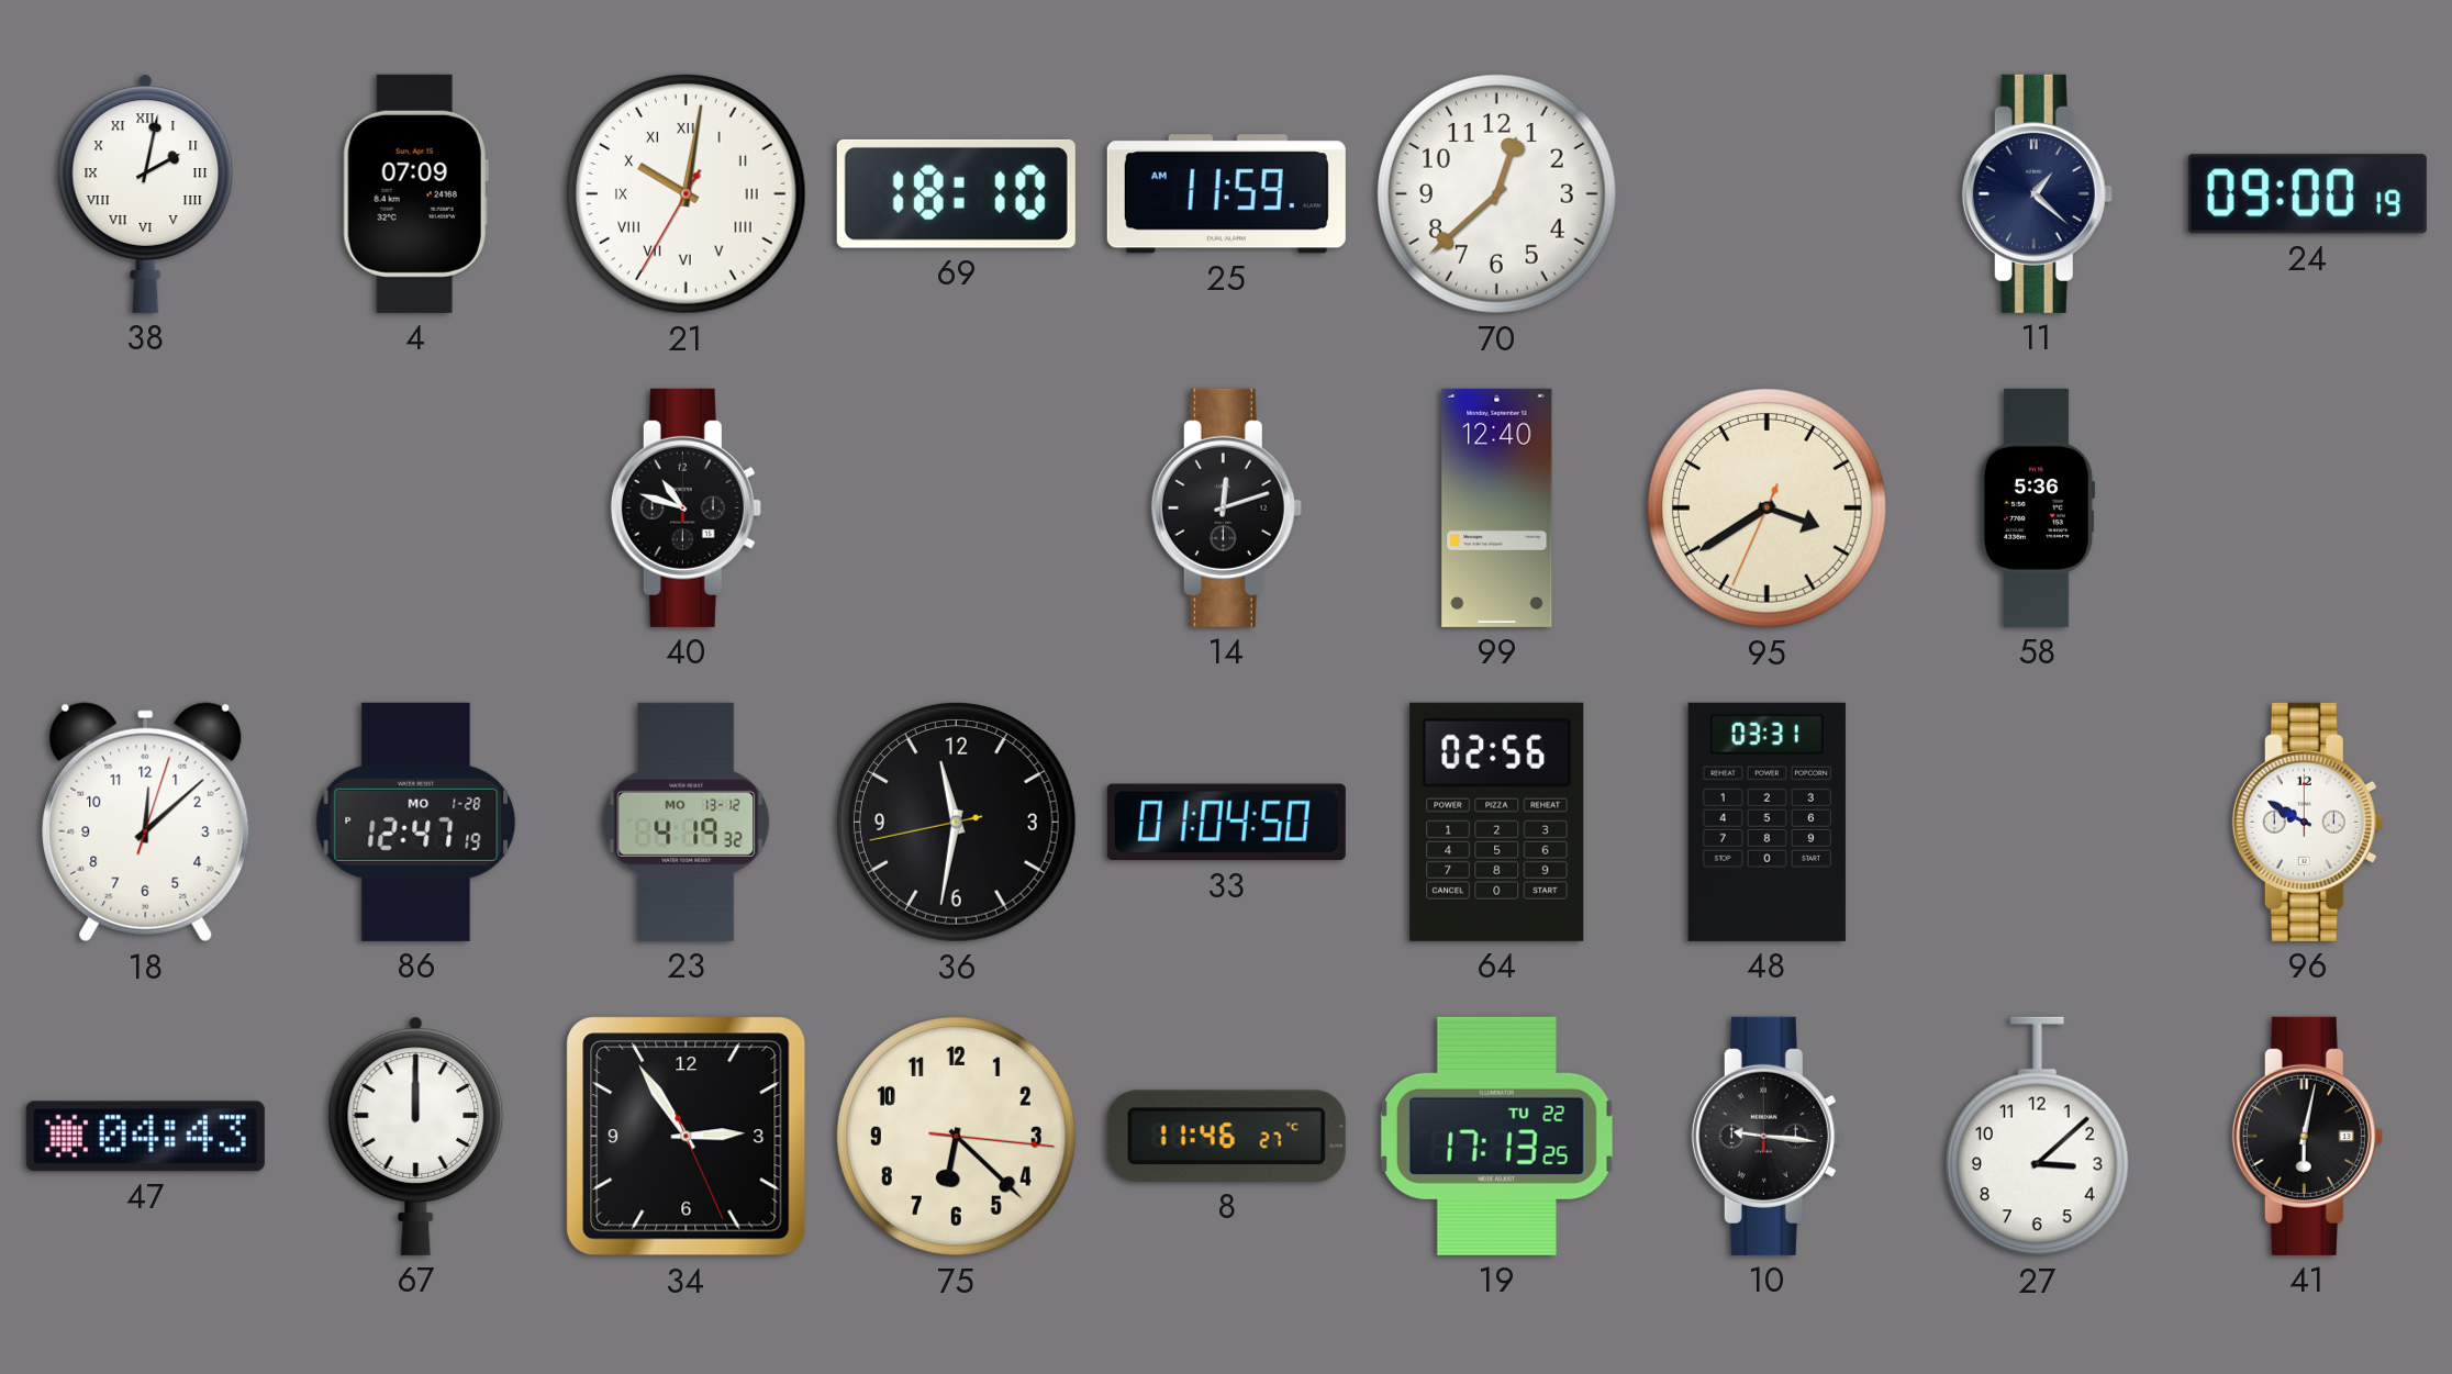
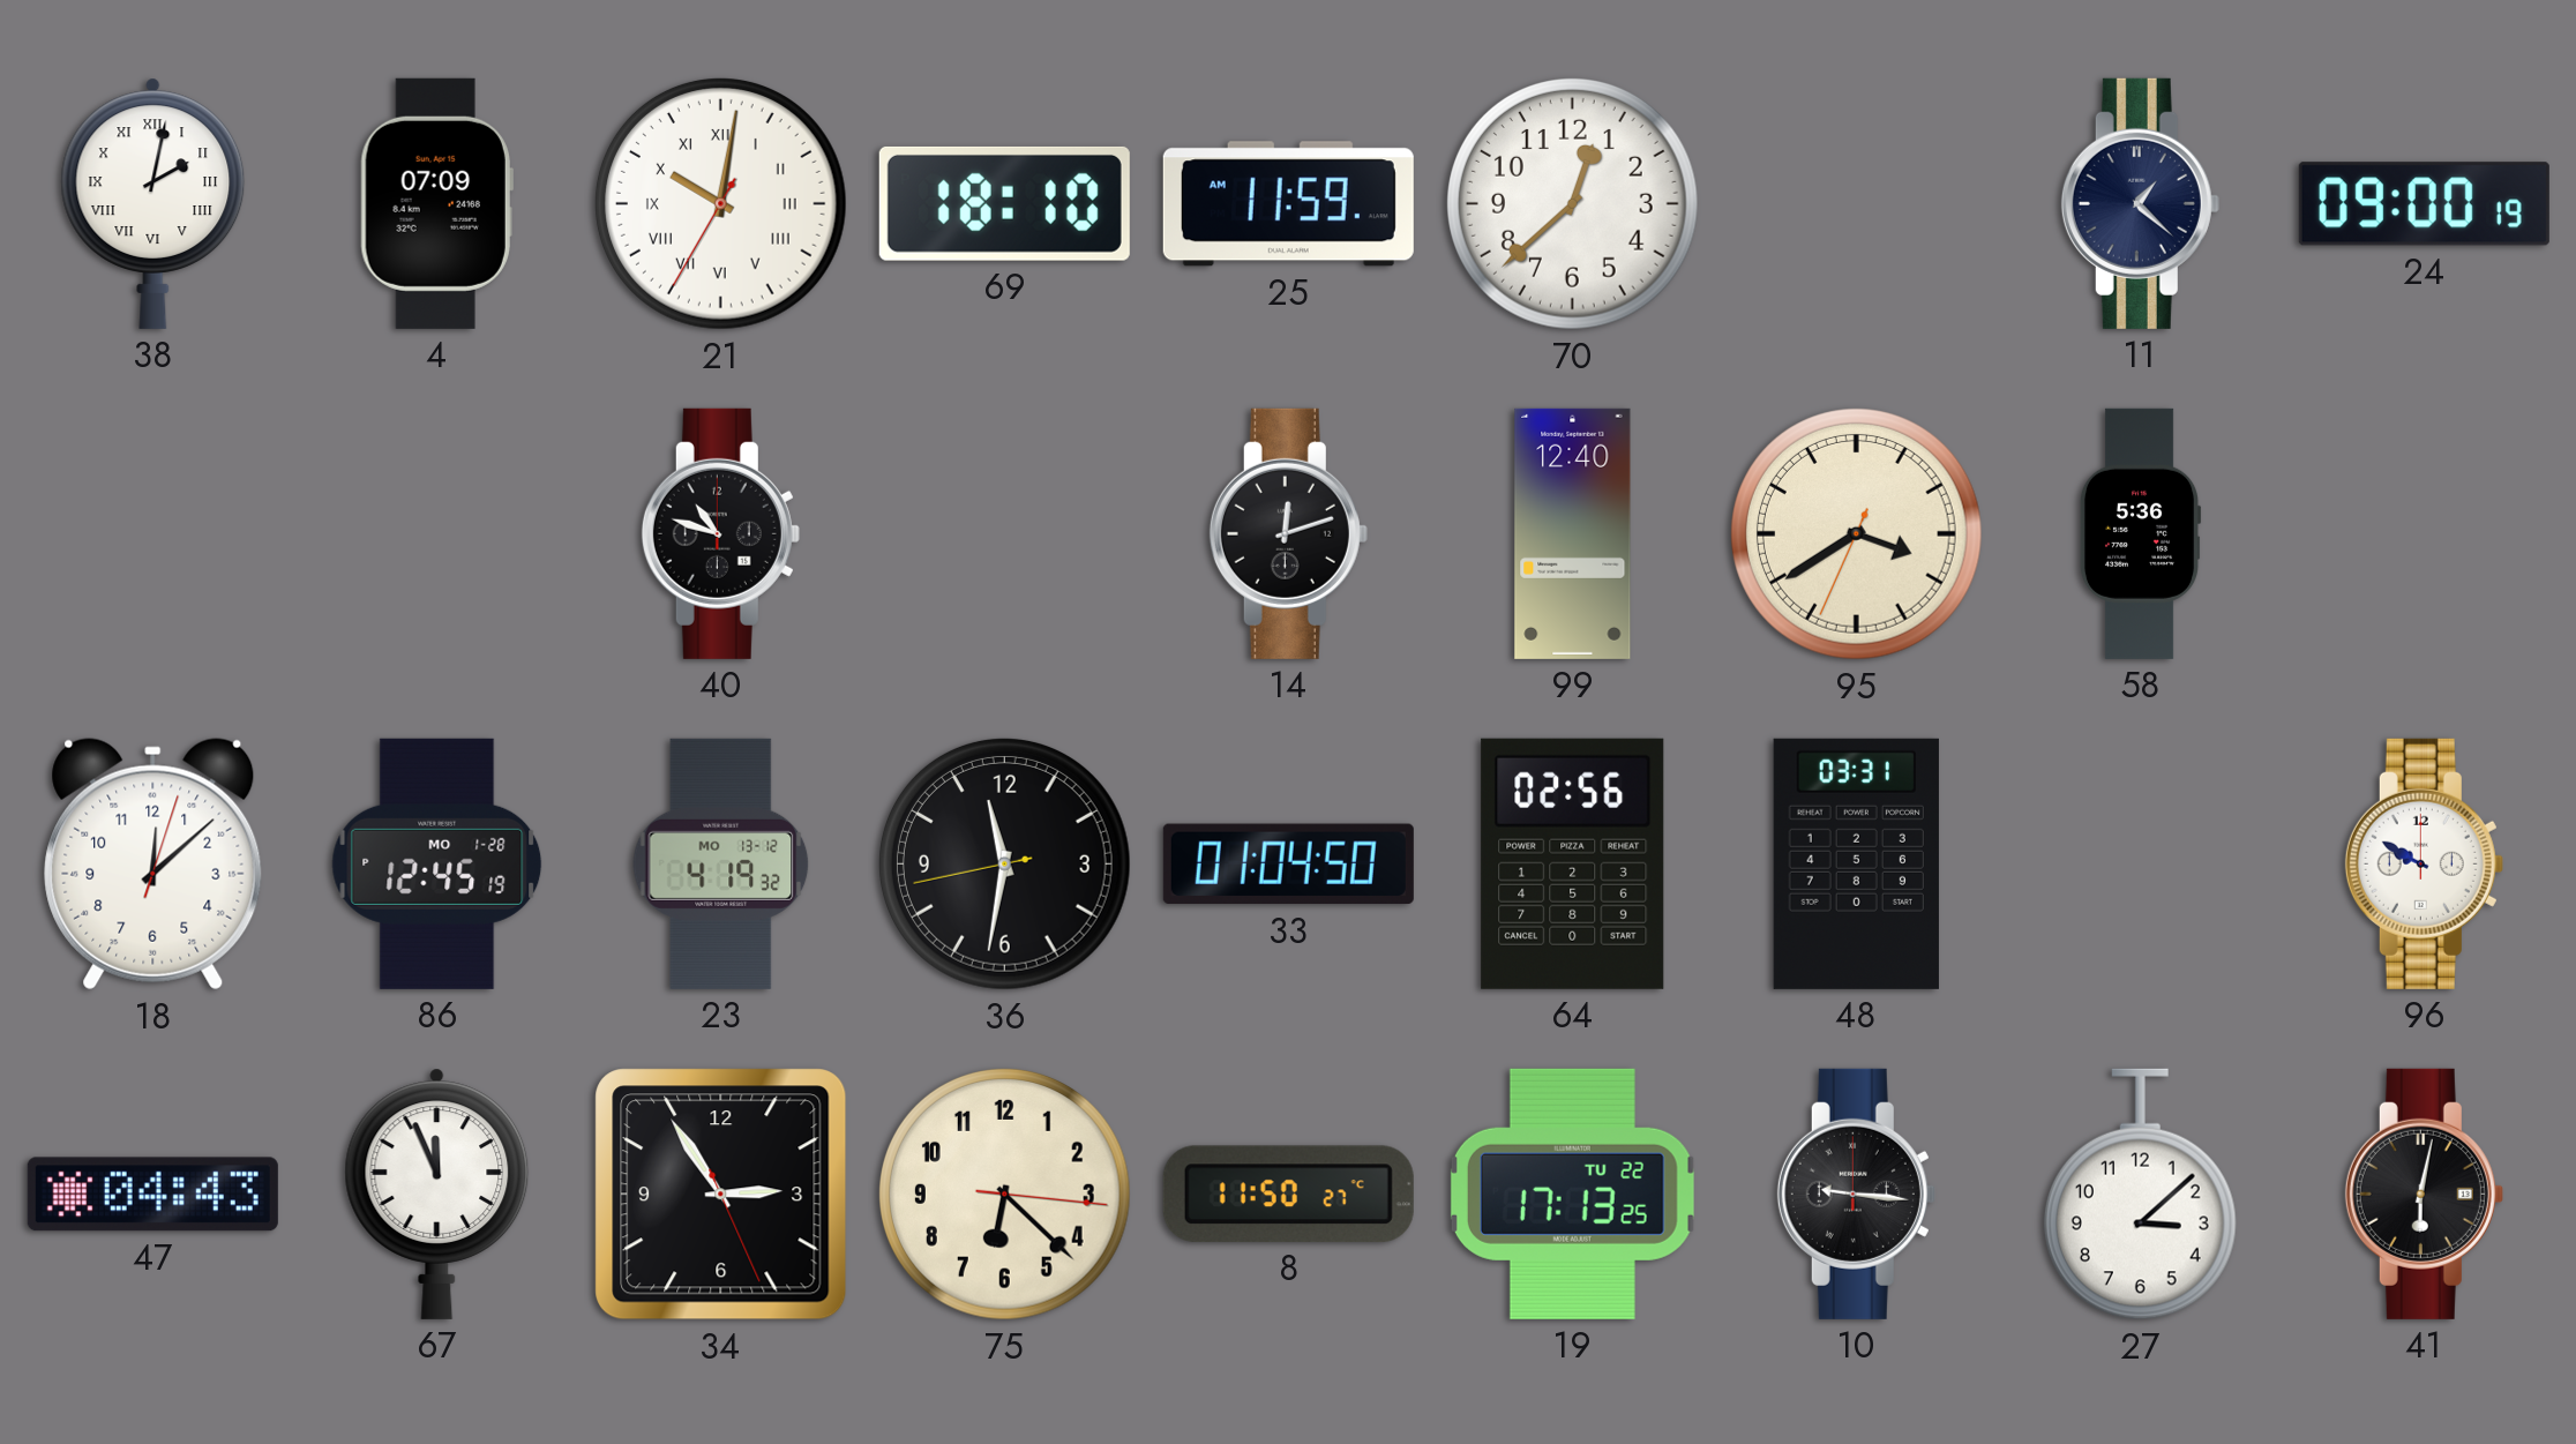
86: 12:47 -> 12:45 (437, 863)
67: 12:00 -> 11:56 (437, 1194)
8: 11:46 -> 11:50 (1288, 1194)
